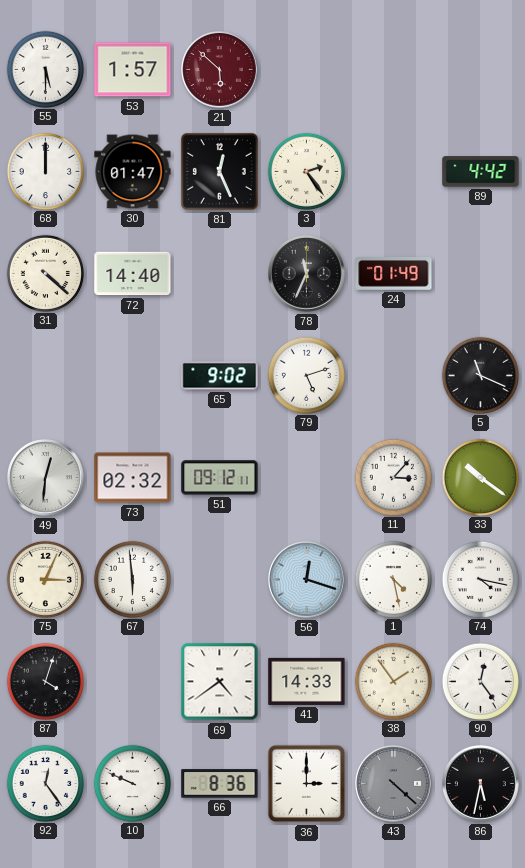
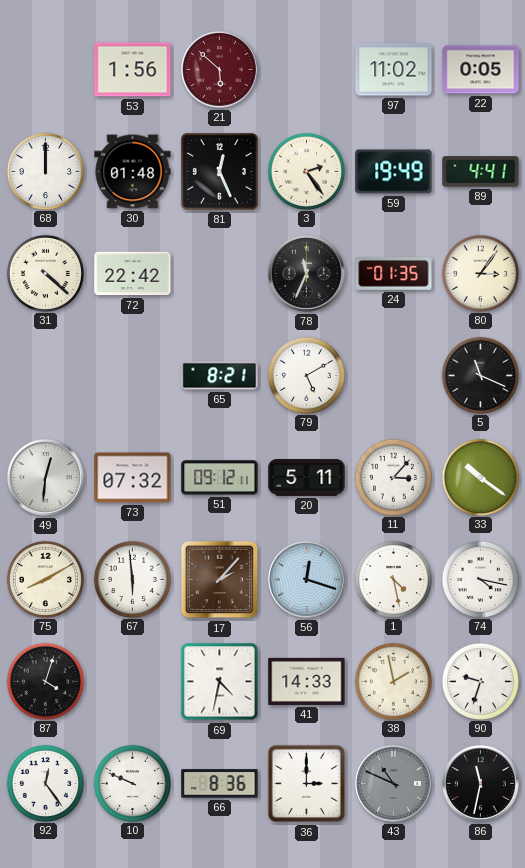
55: 5:30 -> none (45, 69)
53: 1:57 -> 1:56 (133, 70)
97: none -> 11:02 (394, 70)
22: none -> 0:05 (481, 70)
30: 01:47 -> 01:48 (133, 172)
59: none -> 19:49 (394, 172)
89: 4:42 -> 4:41 (481, 172)
72: 14:40 -> 22:42 (133, 274)
24: 01:49 -> 01:35 (394, 274)
80: none -> 3:06 (480, 273)
65: 9:02 -> 8:21 (220, 376)
79: 5:12 -> 5:10 (306, 375)
73: 02:32 -> 07:32 (133, 478)
20: none -> 5:11 (307, 478)
75: 3:04 -> 8:10 (45, 579)
17: none -> 2:07 (220, 580)
69: 4:39 -> 4:32 (220, 682)
38: 1:54 -> 1:58 (393, 681)
90: 12:24 -> 9:33 (480, 681)
43: 4:22 -> 10:49 (394, 784)
86: 5:32 -> 11:32 (481, 784)
